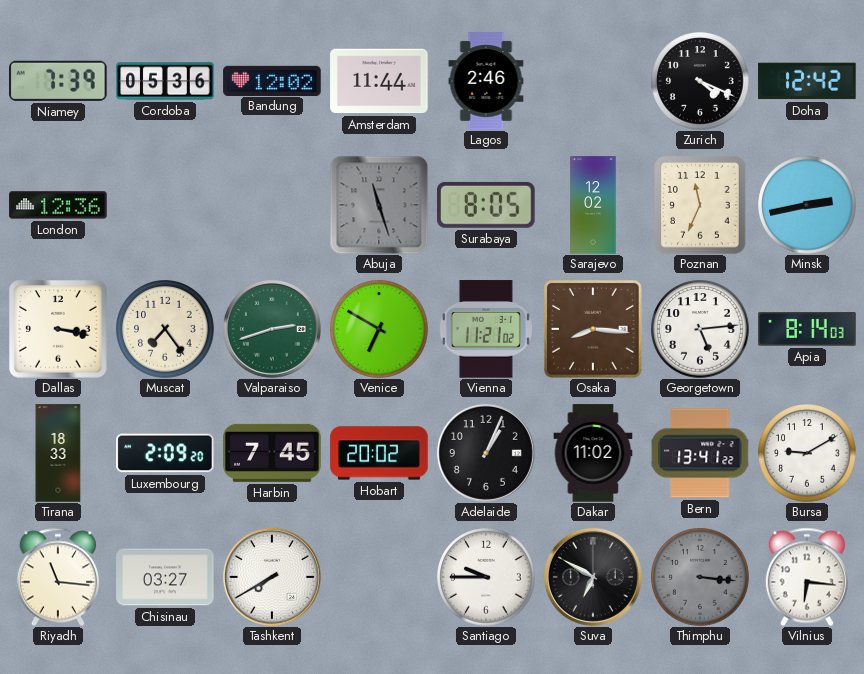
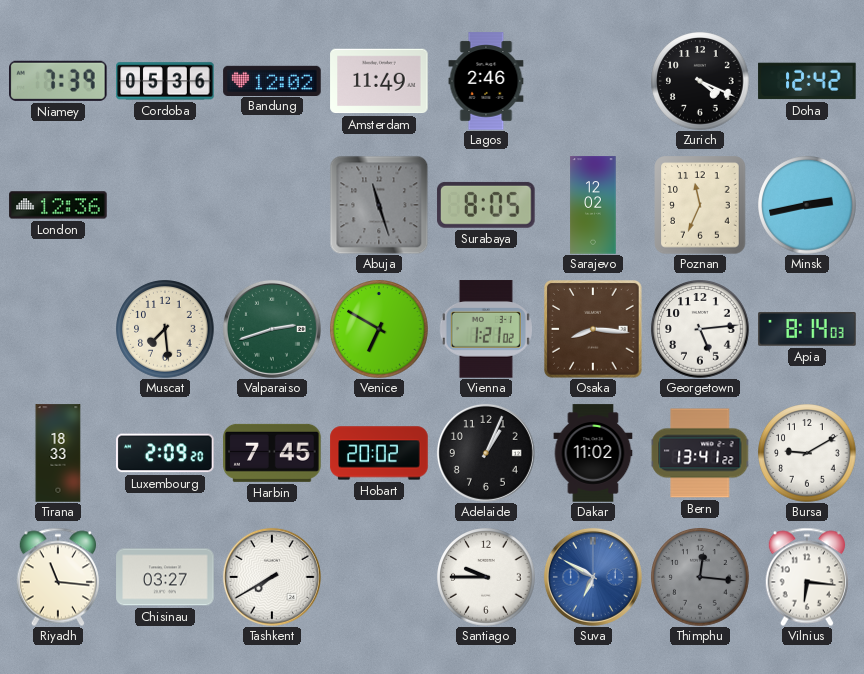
Amsterdam: 11:44 -> 11:49 (379, 81)
Dallas: 3:17 -> none (58, 329)
Muscat: 7:24 -> 7:29 (165, 329)
Vienna: 11:21 -> 1:21 (486, 329)
Suva dial: black -> blue (593, 577)
Thimphu: 3:16 -> 12:16 (700, 577)
